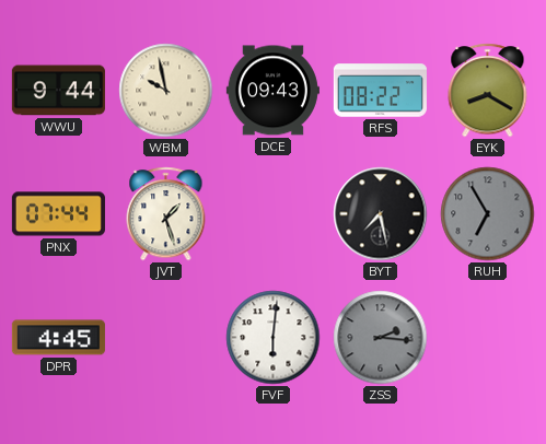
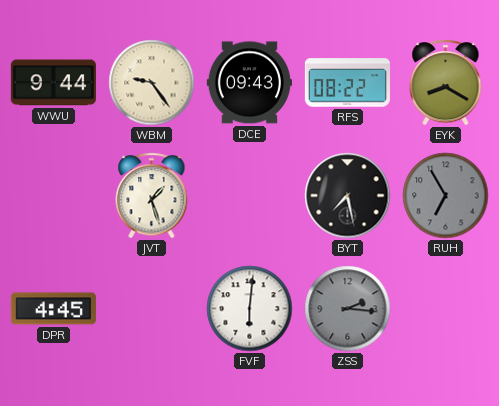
WBM: 9:58 -> 9:24 (152, 83)
PNX: 07:44 -> none (58, 214)
